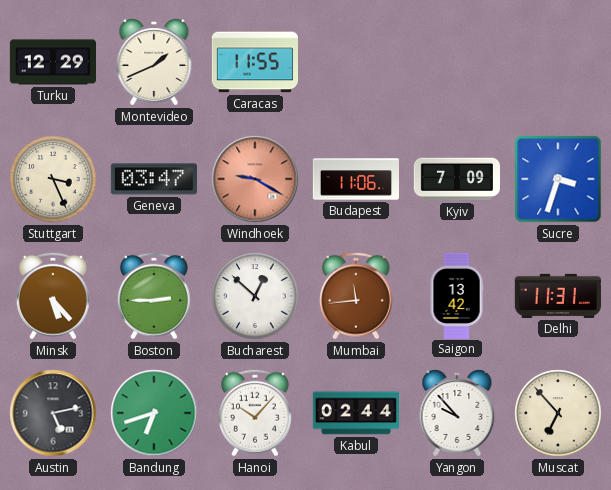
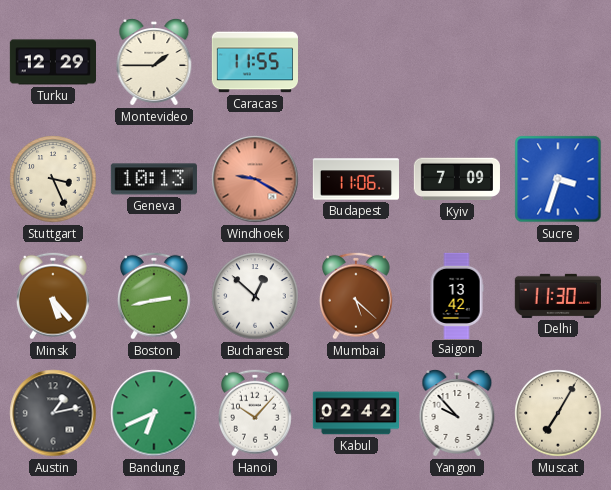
Montevideo: 1:41 -> 1:45 (154, 62)
Geneva: 03:47 -> 10:13 (154, 179)
Boston: 2:45 -> 2:43 (154, 296)
Mumbai: 11:44 -> 5:22 (356, 296)
Delhi: 11:31 -> 11:30 (558, 296)
Austin: 5:13 -> 1:13 (53, 413)
Bandung: 6:42 -> 6:41 (154, 413)
Kabul: 02:44 -> 02:42 (355, 413)
Muscat: 6:53 -> 7:05 (558, 413)
